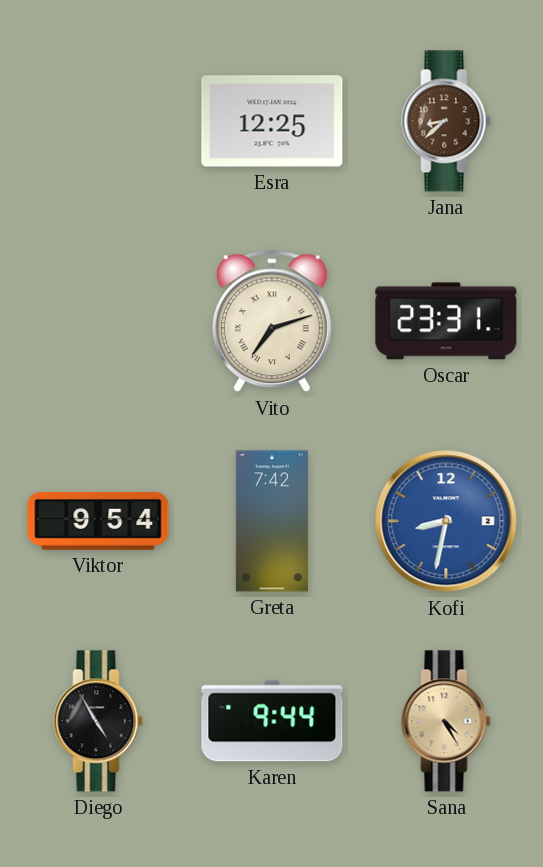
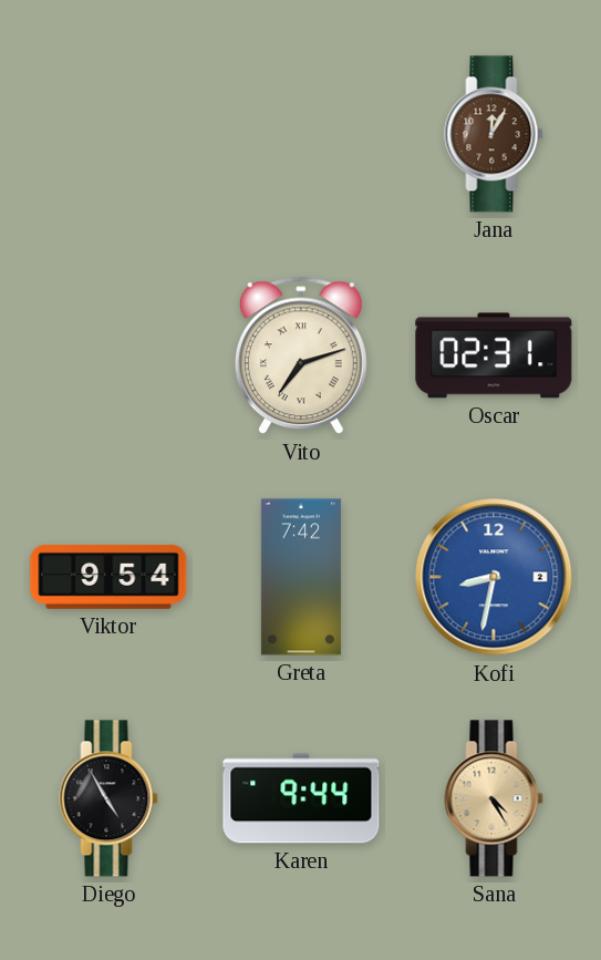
Esra: 12:25 -> none (272, 121)
Jana: 8:38 -> 12:05 (494, 134)
Oscar: 23:31 -> 02:31 (494, 355)
